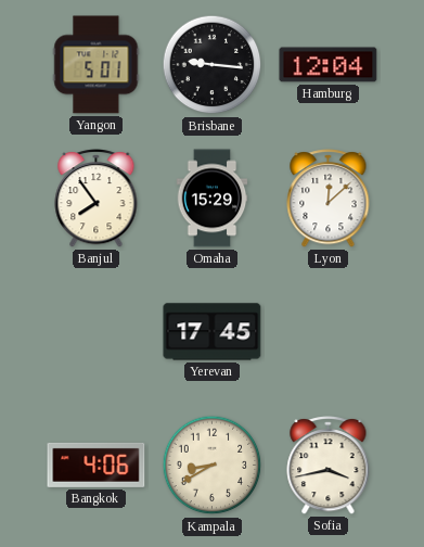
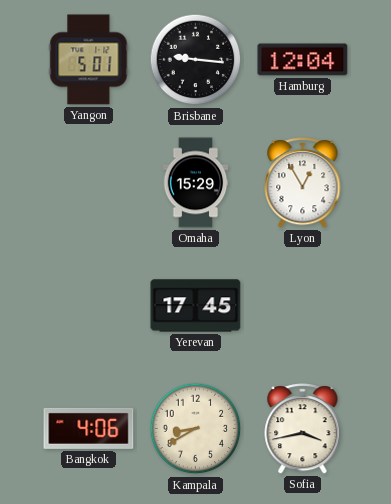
Banjul: 7:54 -> none (97, 199)
Lyon: 12:08 -> 12:55 (303, 183)
